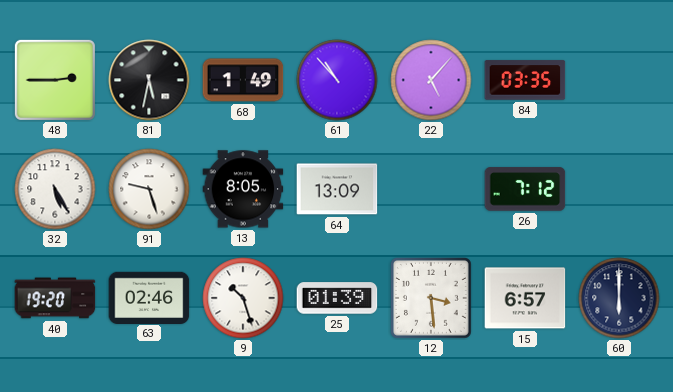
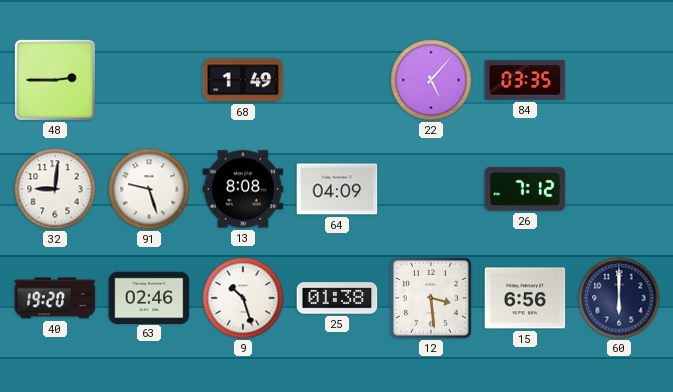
81: 5:32 -> none (149, 80)
61: 10:53 -> none (337, 80)
32: 5:25 -> 9:01 (55, 189)
13: 8:05 -> 8:08 (243, 189)
64: 13:09 -> 04:09 (337, 189)
25: 01:39 -> 01:38 (337, 298)
15: 6:57 -> 6:56 (525, 298)
